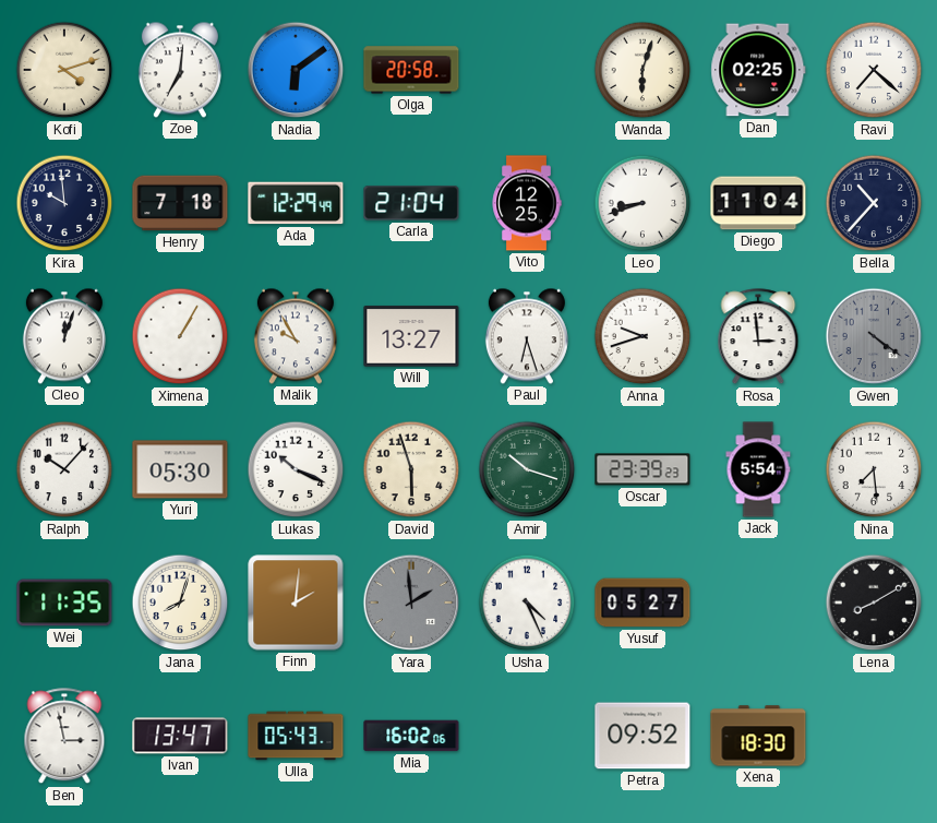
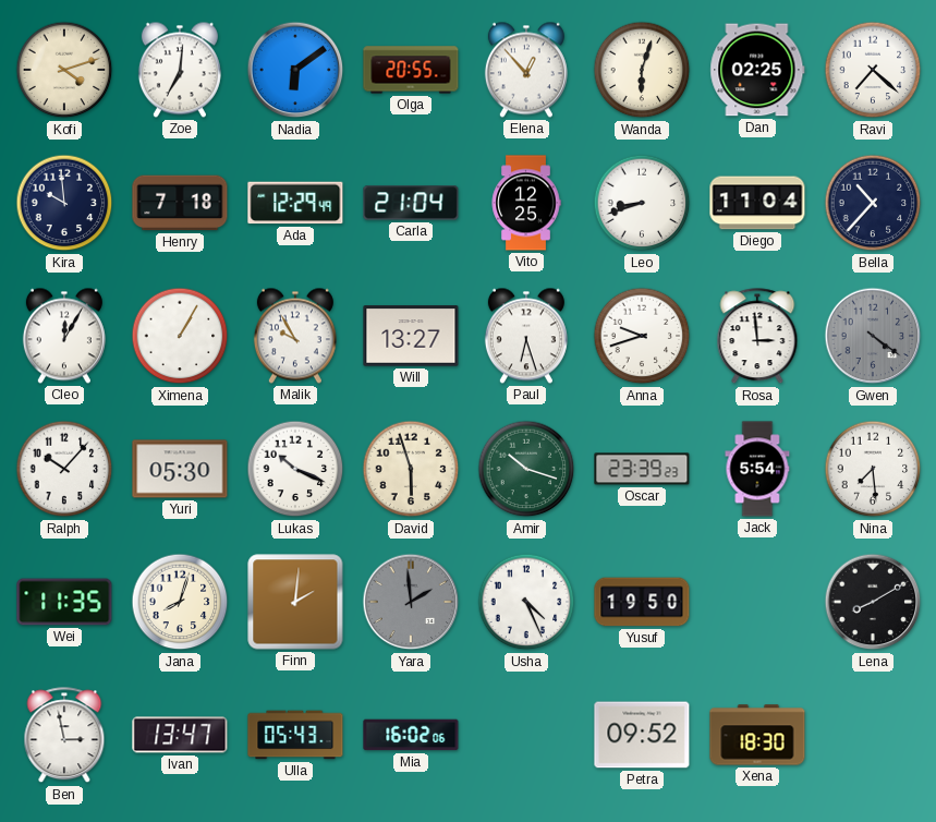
Olga: 20:58 -> 20:55 (411, 70)
Elena: none -> 12:53 (526, 70)
Cleo: 12:03 -> 12:05 (64, 336)
Yusuf: 05:27 -> 19:50 (642, 602)
